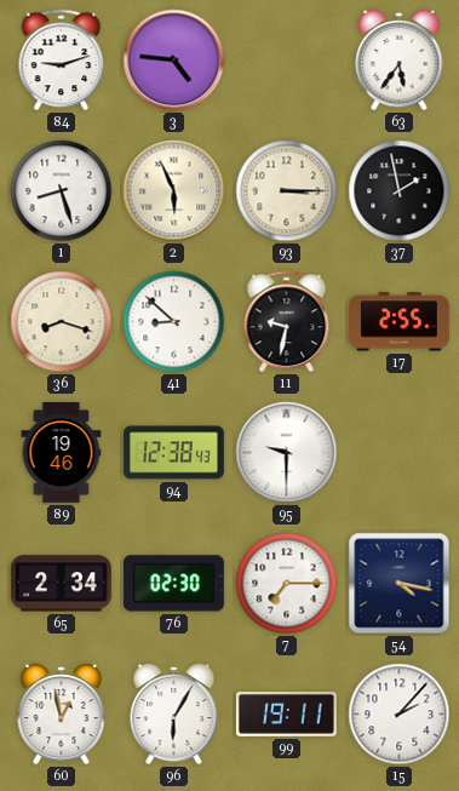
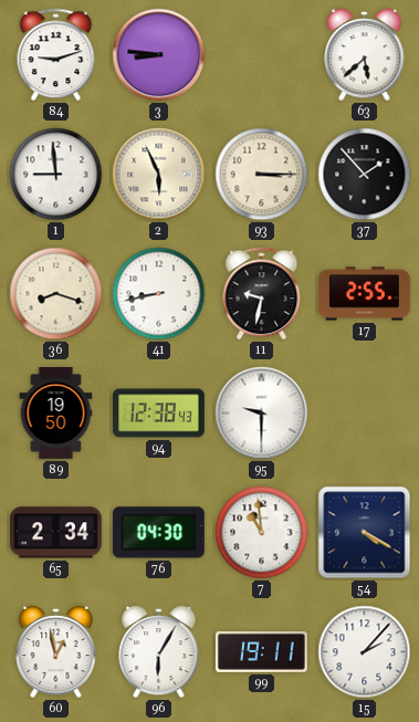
3: 4:46 -> 8:46 (159, 55)
63: 5:36 -> 5:38 (365, 55)
1: 8:27 -> 8:59 (56, 175)
37: 1:58 -> 1:53 (365, 175)
41: 8:52 -> 8:43 (159, 294)
89: 19:46 -> 19:50 (56, 414)
76: 02:30 -> 04:30 (158, 533)
7: 7:15 -> 10:59 (262, 533)
54: 4:17 -> 4:20 (365, 533)
